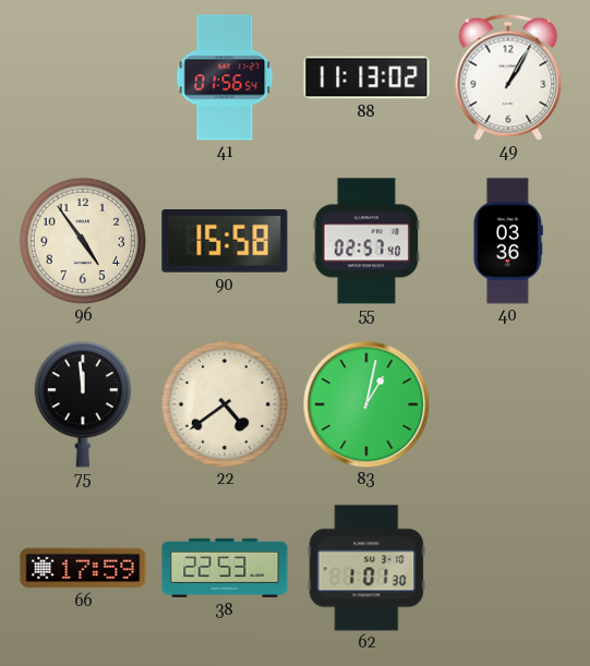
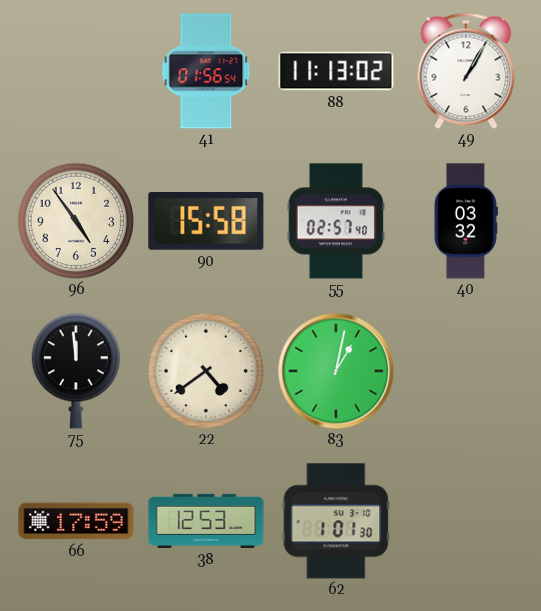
40: 03:36 -> 03:32 (466, 221)
38: 22:53 -> 12:53 (206, 521)
